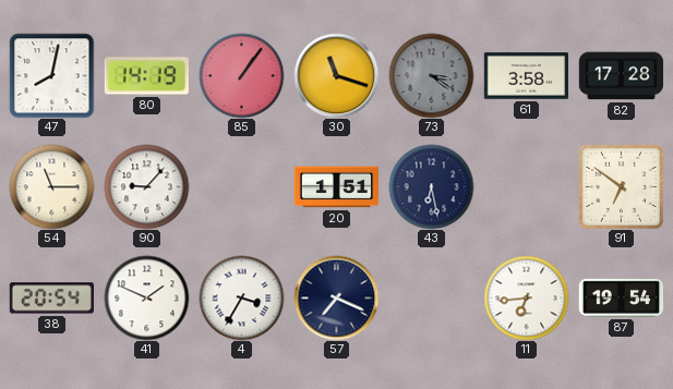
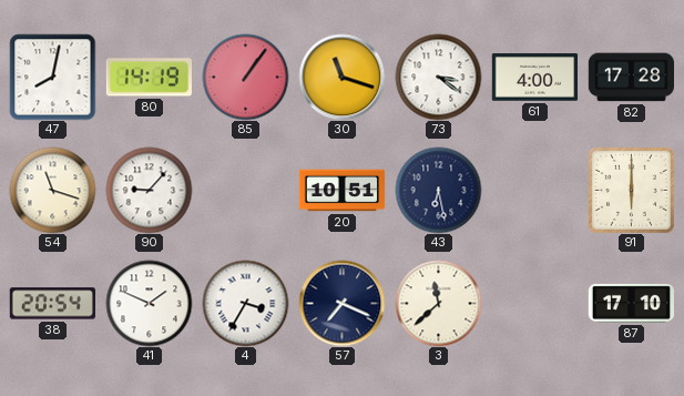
73 dial: grey -> white (438, 77)
61: 3:58 -> 4:00 (534, 78)
54: 11:15 -> 11:18 (52, 190)
20: 1:51 -> 10:51 (341, 191)
91: 6:51 -> 6:00 (631, 190)
3: none -> 11:38 (438, 303)
11: 6:44 -> none (526, 297)
87: 19:54 -> 17:10 (631, 303)
